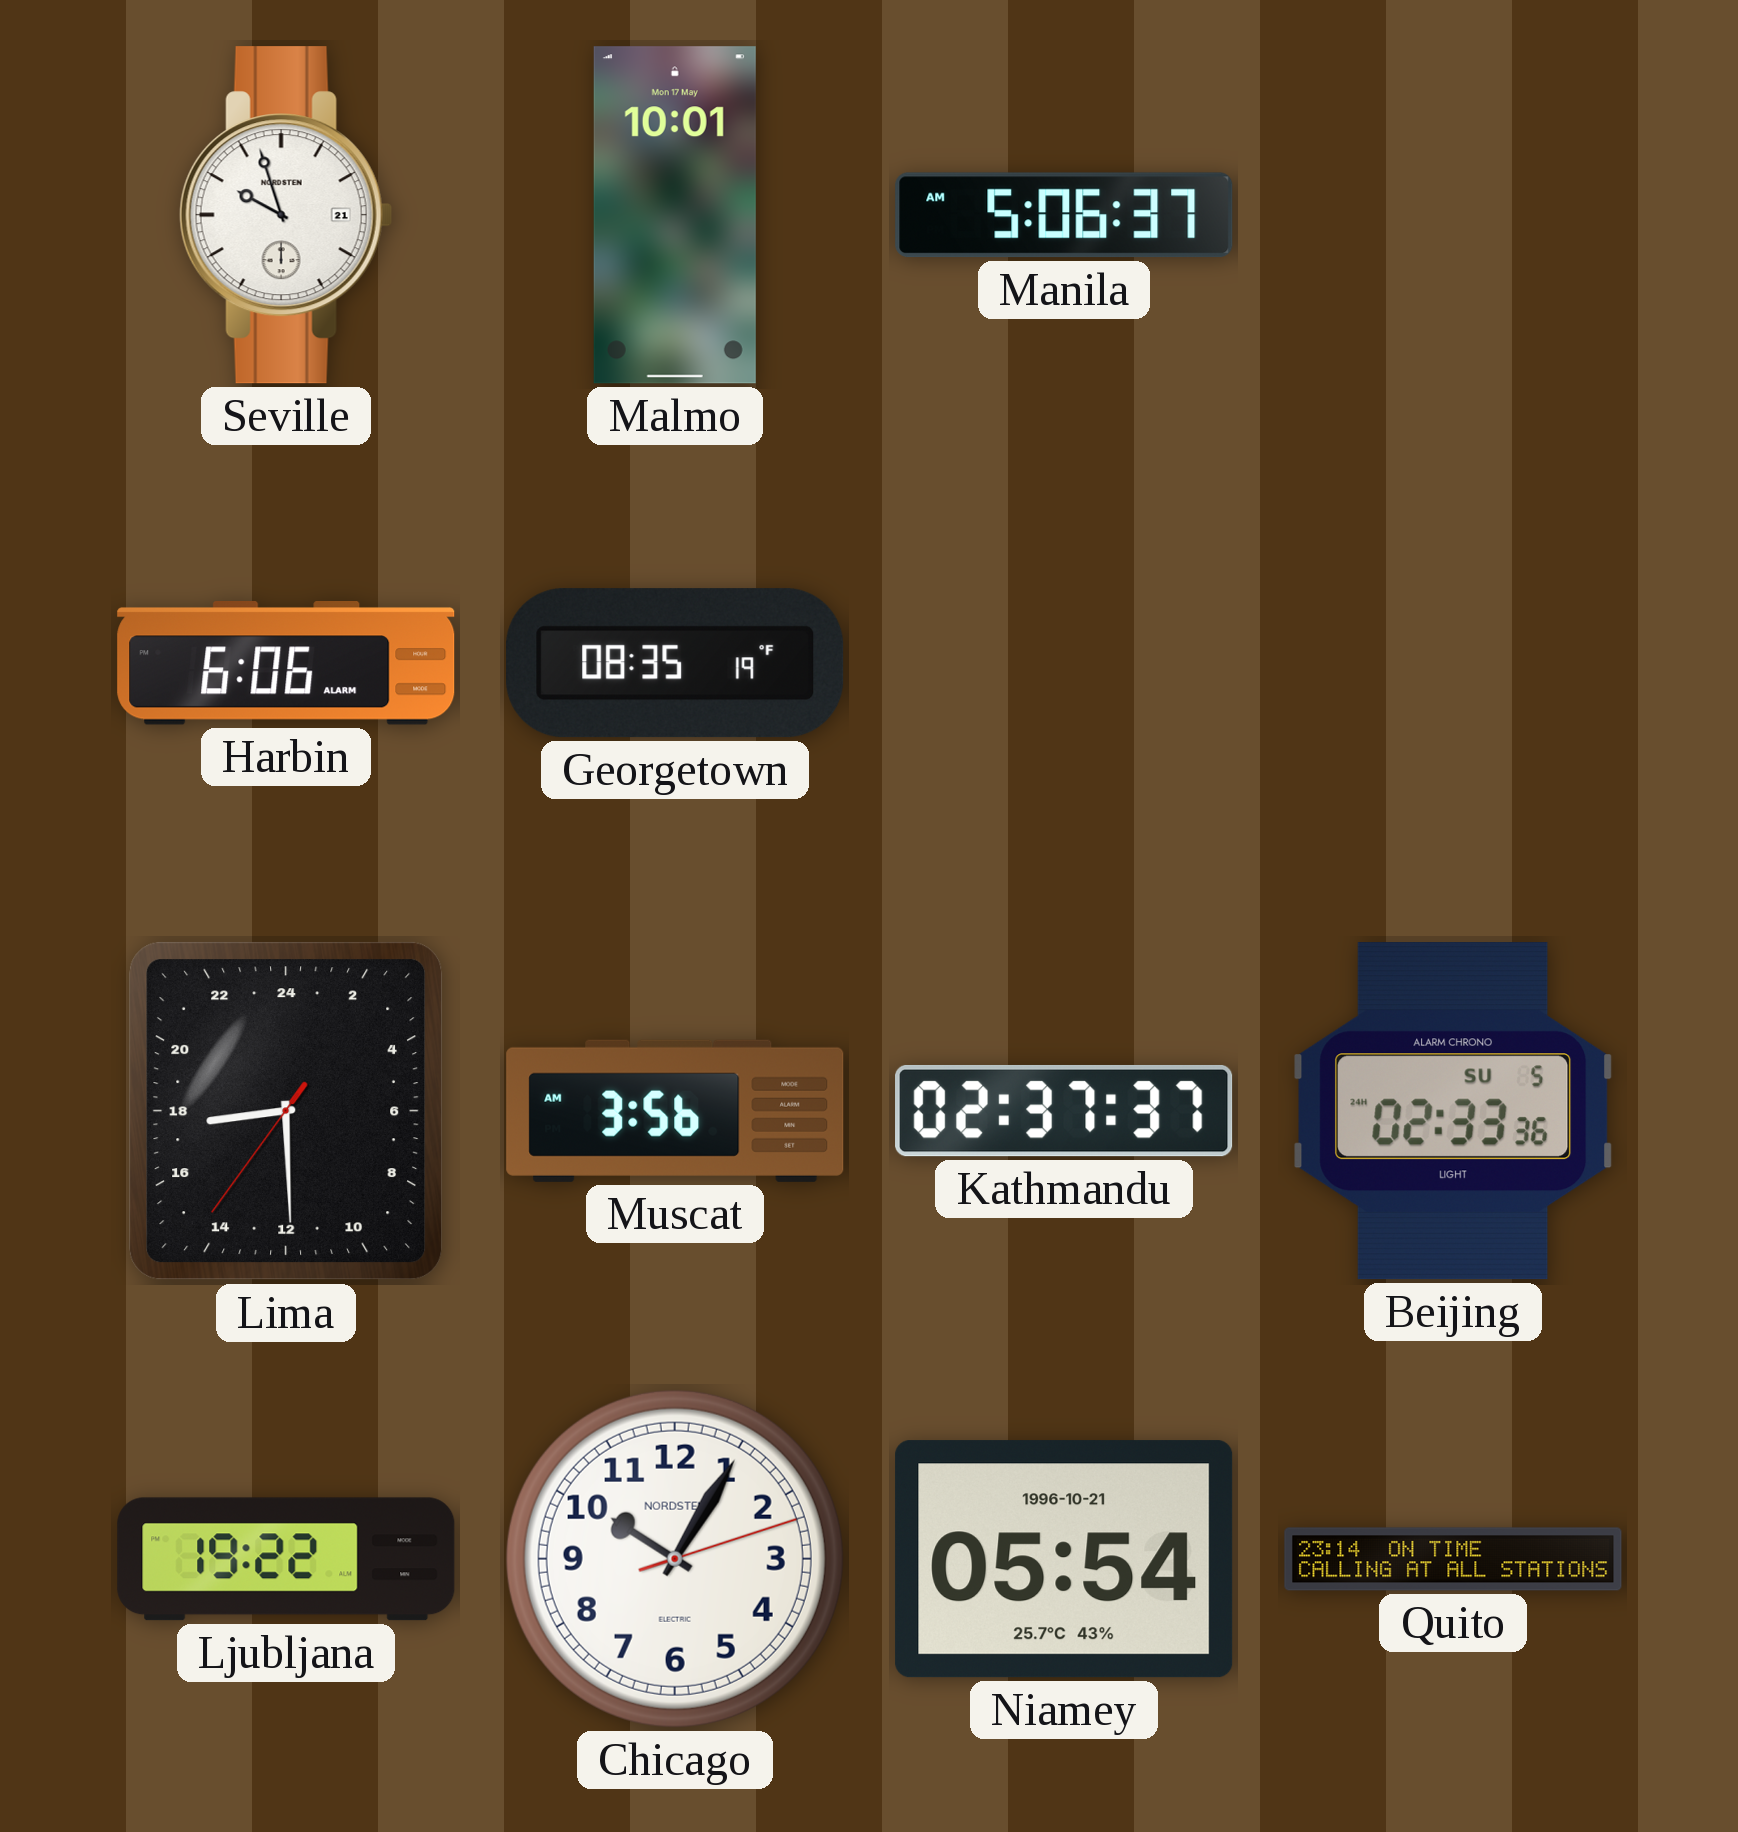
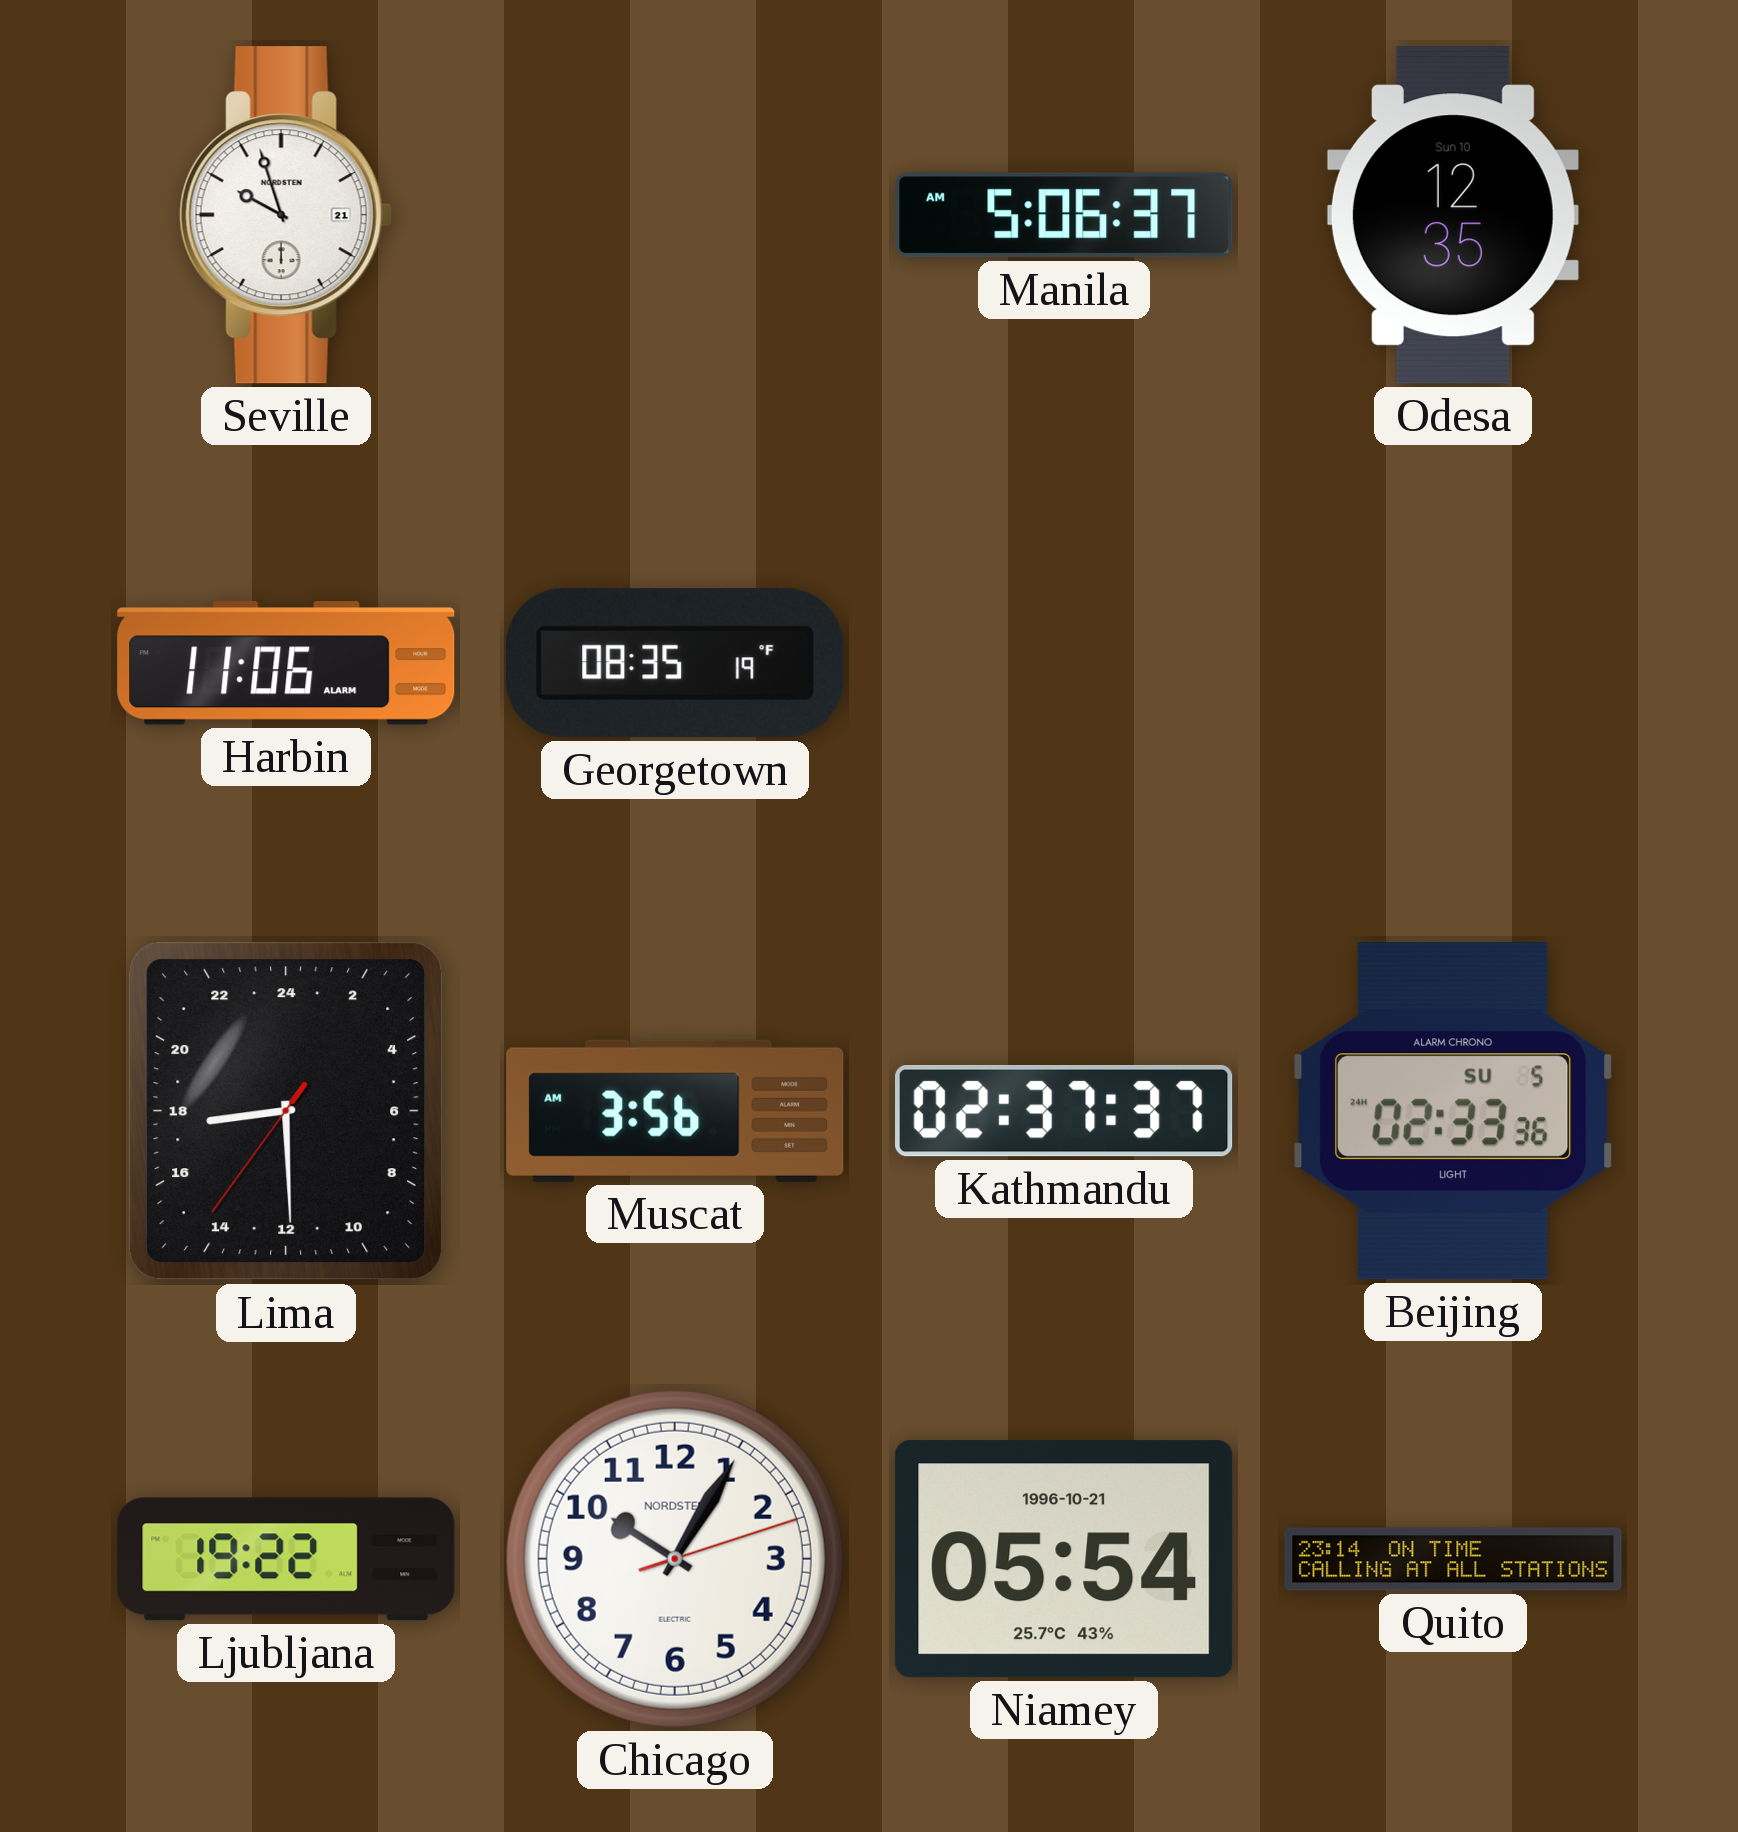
Malmo: 10:01 -> none (675, 215)
Odesa: none -> 12:35 (1453, 215)
Harbin: 6:06 -> 11:06 (286, 664)
